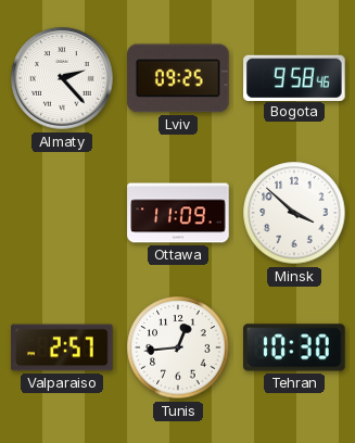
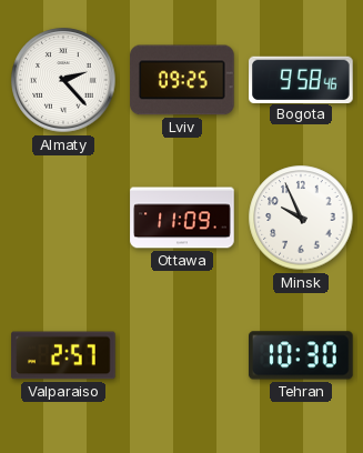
Minsk: 3:52 -> 9:56 (301, 218)
Tunis: 12:44 -> none (178, 347)
